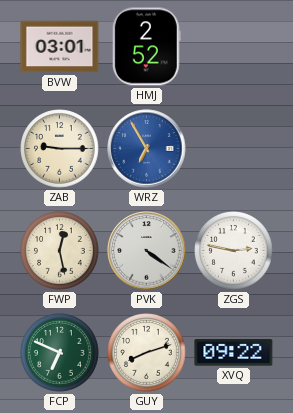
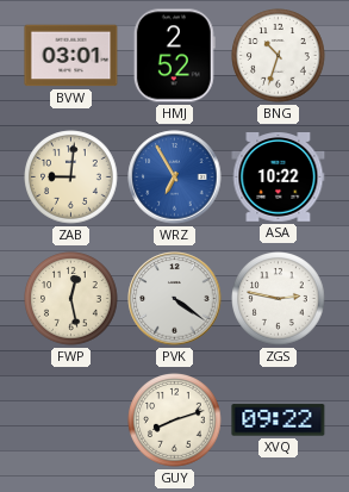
BNG: none -> 10:33 (279, 56)
ZAB: 9:15 -> 9:01 (71, 178)
ASA: none -> 10:22 (279, 178)
FCP: 6:49 -> none (60, 353)
